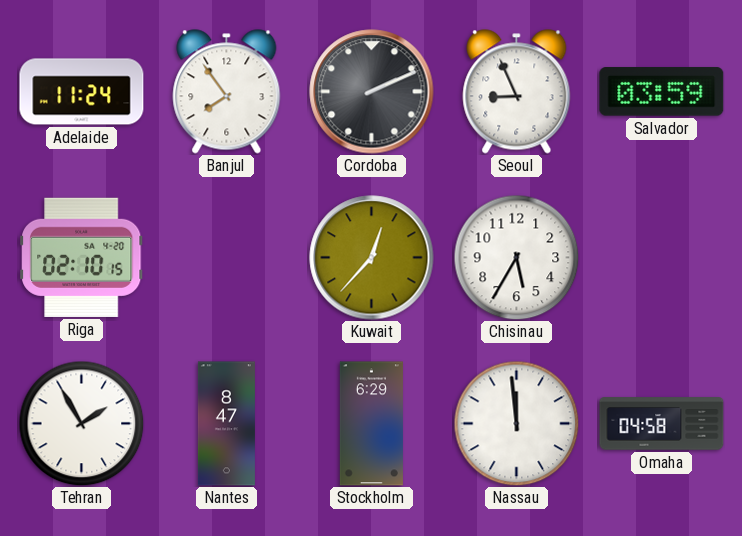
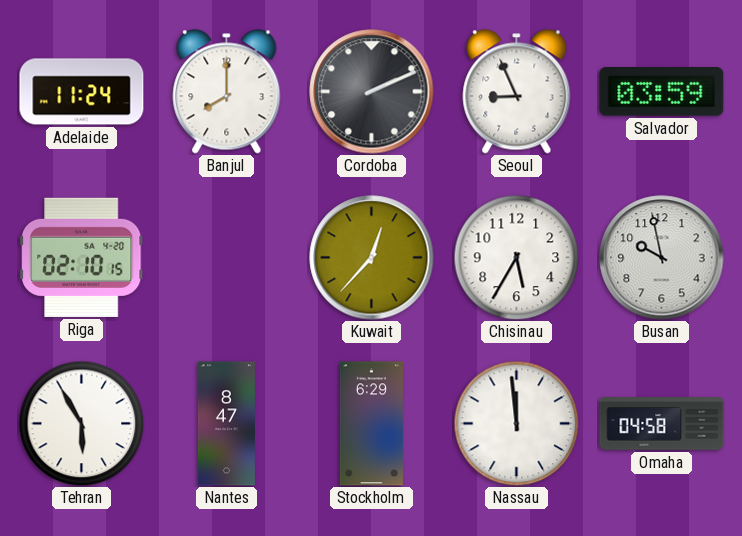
Banjul: 7:54 -> 8:00 (227, 92)
Busan: none -> 9:58 (662, 258)
Tehran: 1:55 -> 5:55 (81, 423)
